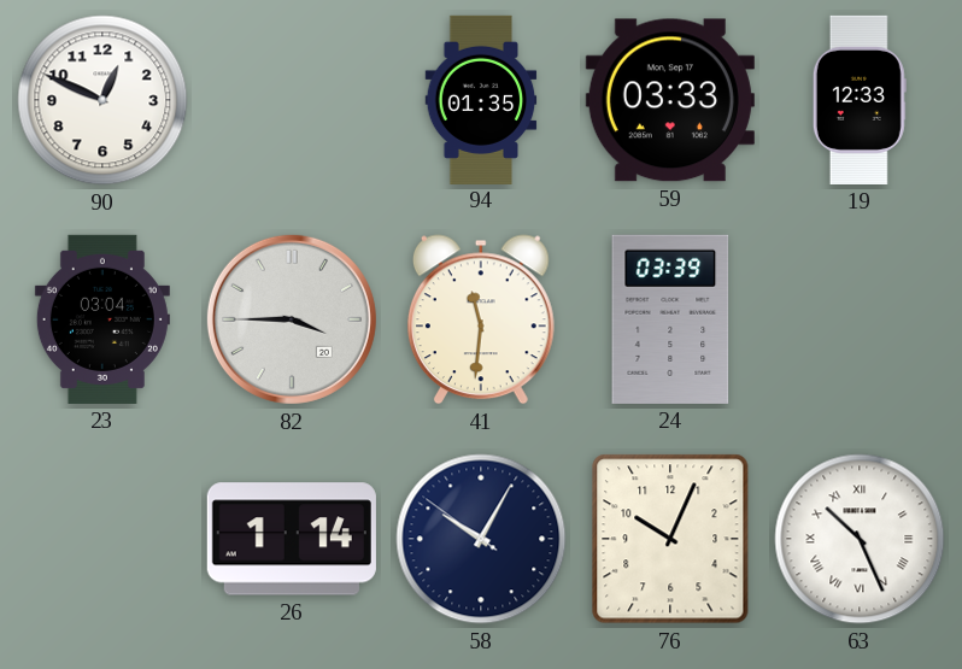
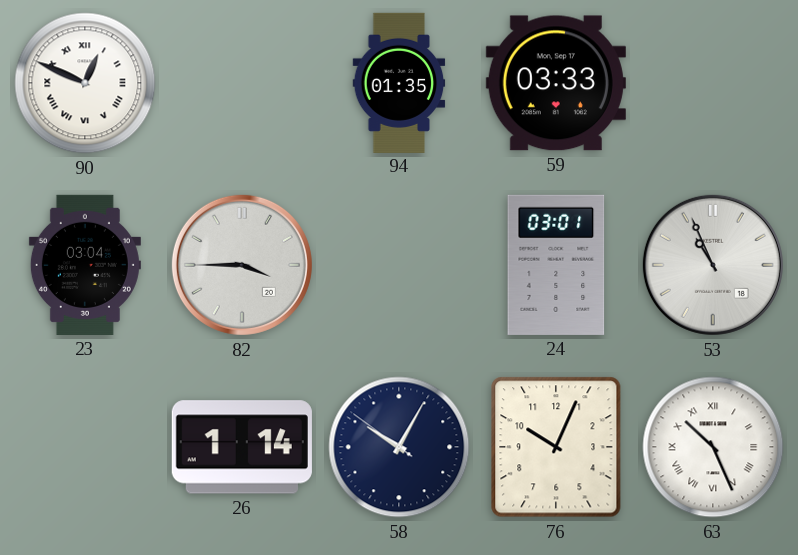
90 numerals: Arabic -> Roman (85, 83)
19: 12:33 -> none (860, 100)
41: 11:31 -> none (481, 319)
24: 03:39 -> 03:01 (556, 265)
53: none -> 10:56 (713, 265)
